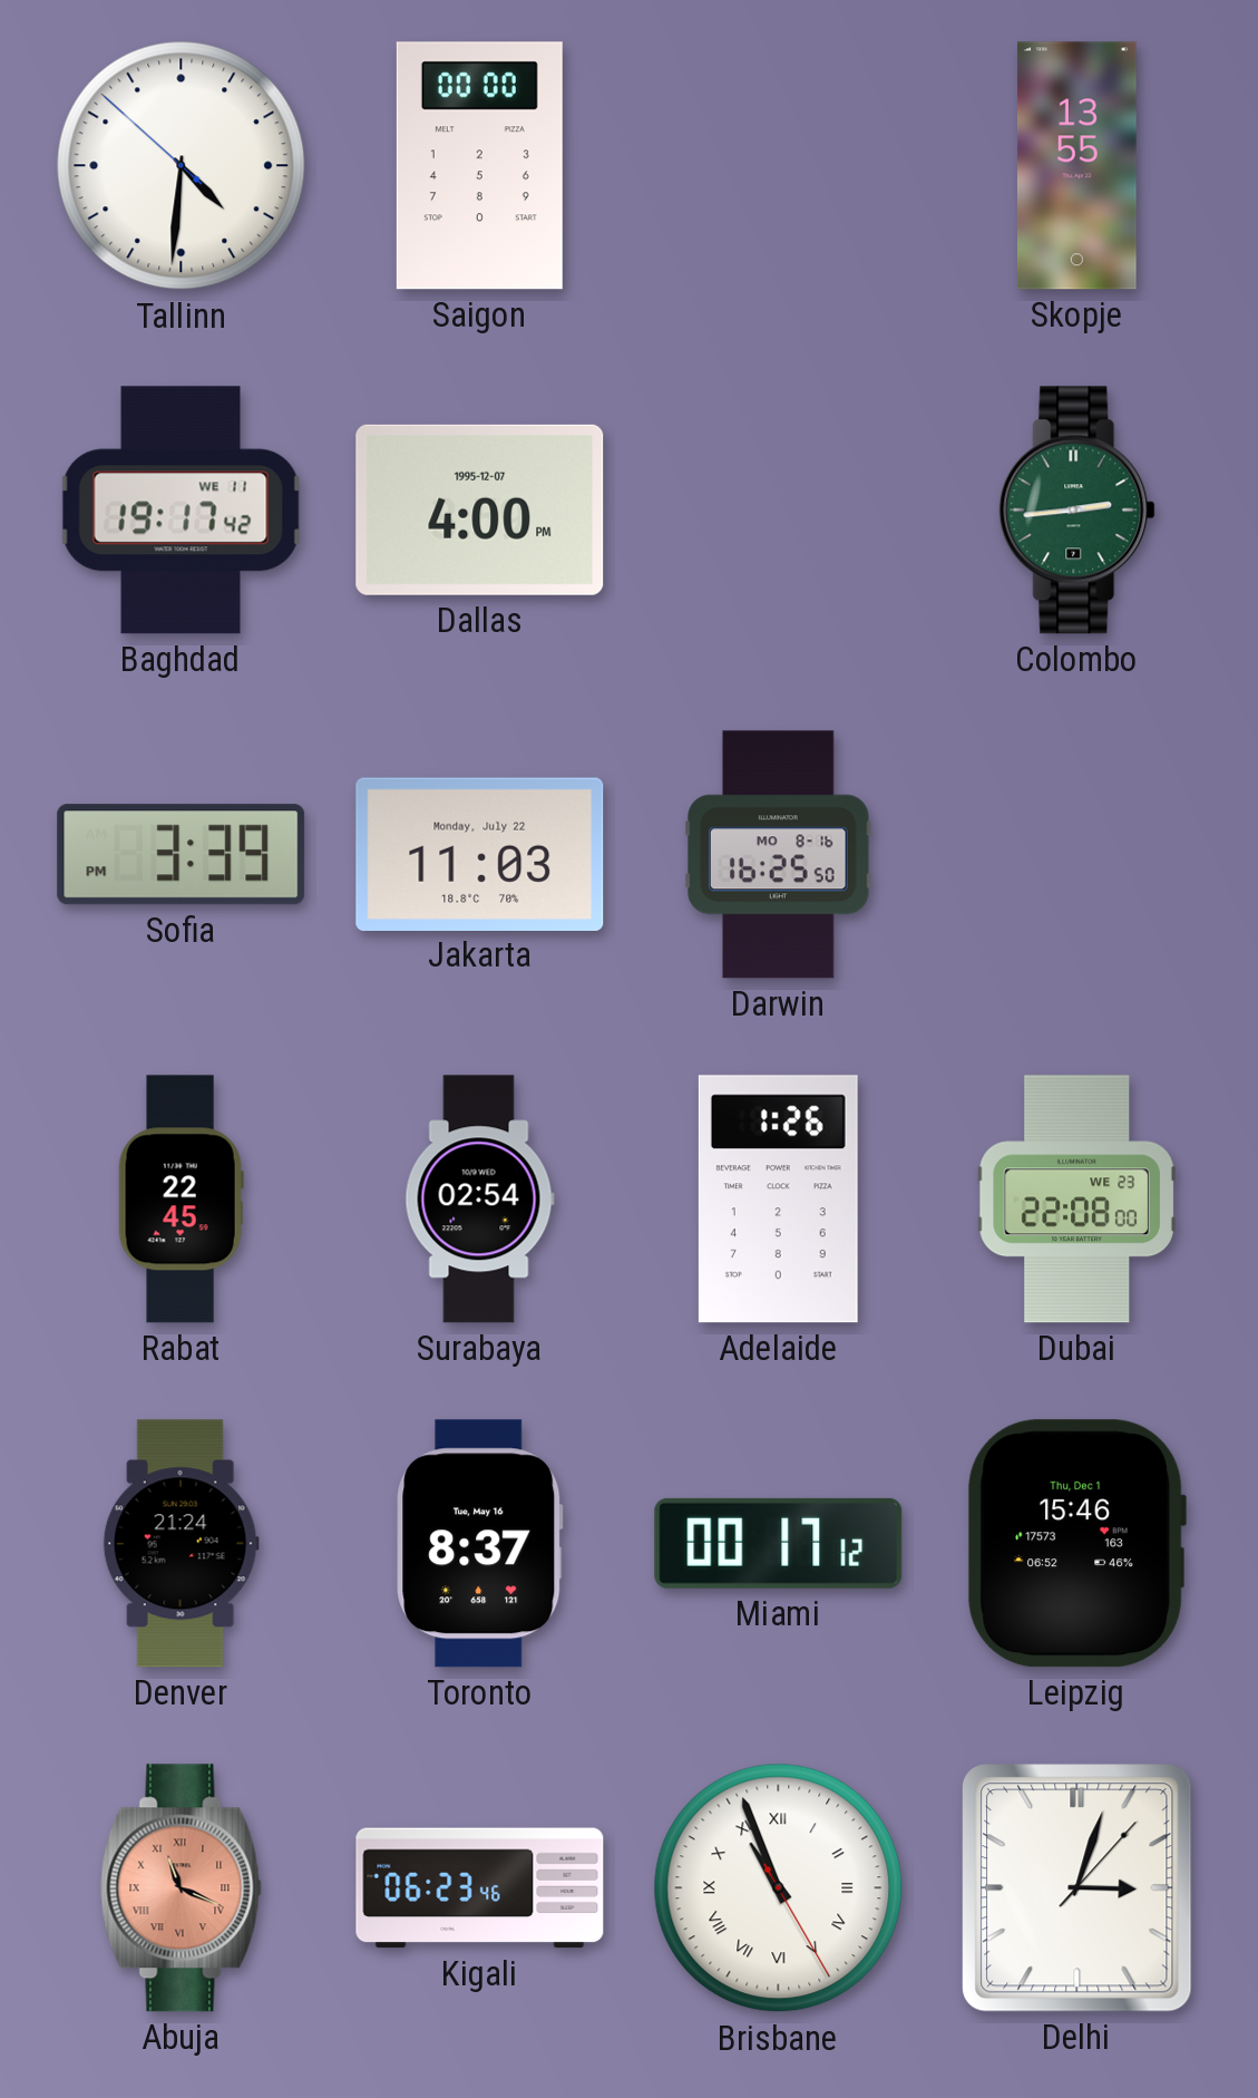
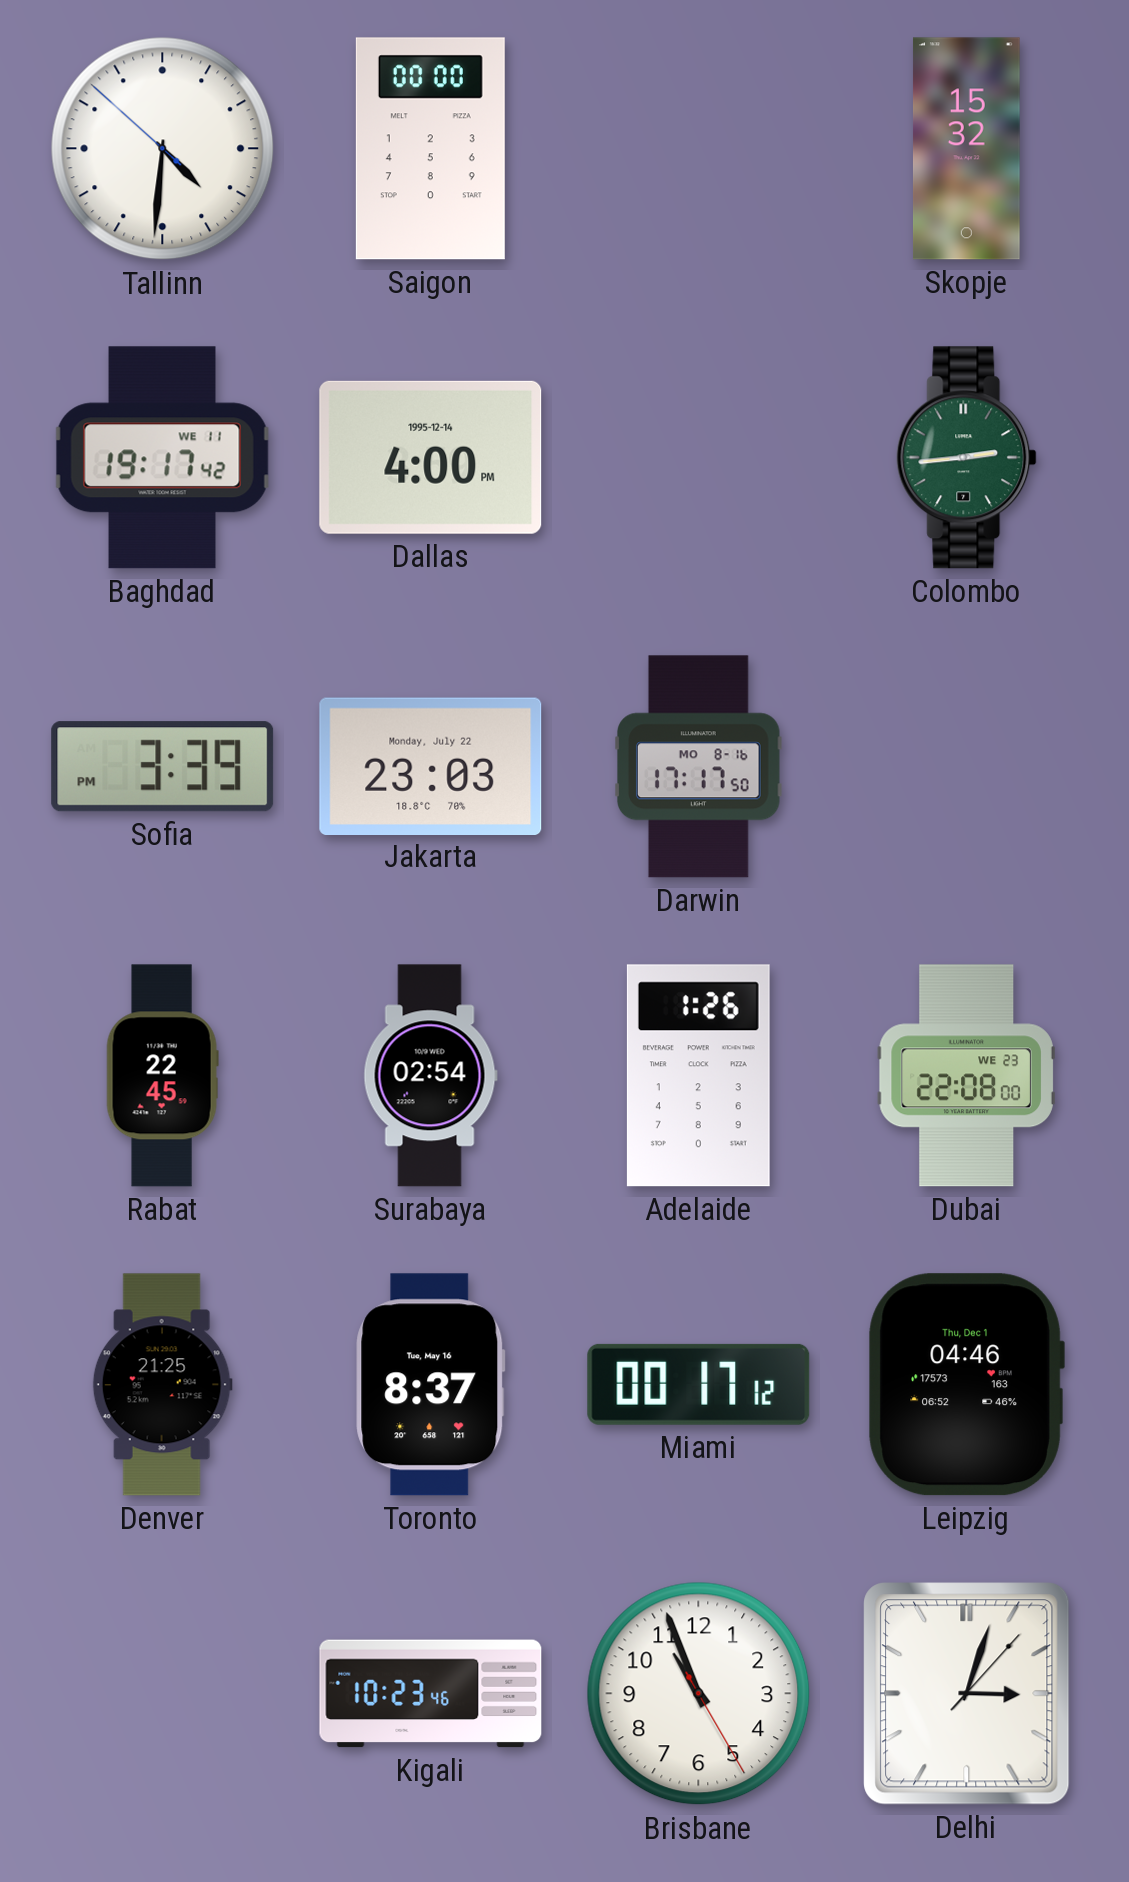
Skopje: 13:55 -> 15:32 (966, 149)
Dallas date: 1995-12-07 -> 1995-12-14 (431, 457)
Jakarta: 11:03 -> 23:03 (431, 766)
Darwin: 16:25 -> 17:17 (699, 767)
Denver: 21:24 -> 21:25 (162, 1385)
Leipzig: 15:46 -> 04:46 (966, 1385)
Abuja: 11:19 -> none (181, 1888)
Kigali: 06:23 -> 10:23 (431, 1694)
Brisbane numerals: Roman -> Arabic (699, 1694)
